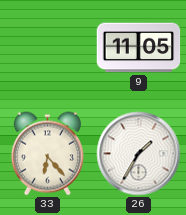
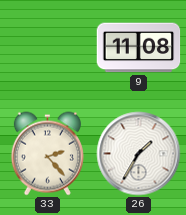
9: 11:05 -> 11:08 (139, 48)
33: 6:23 -> 2:23 (47, 154)
